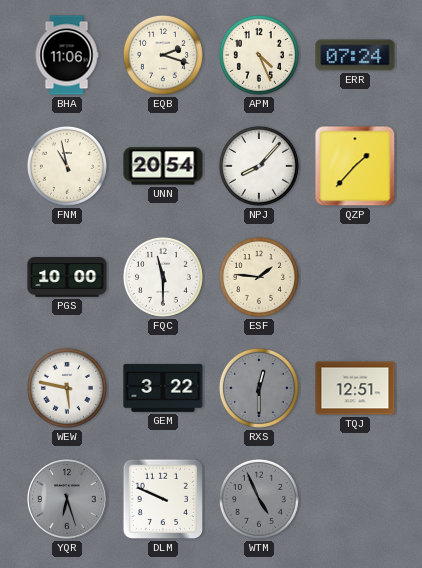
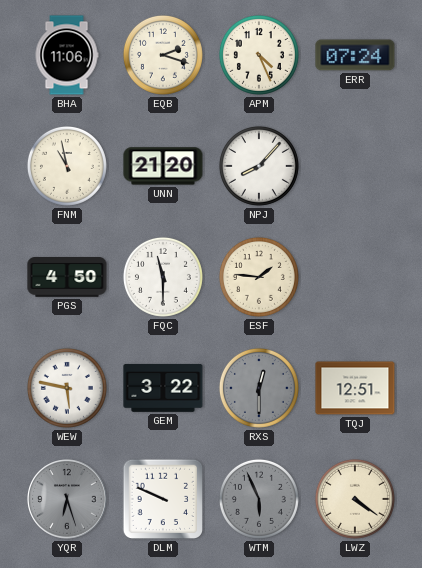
UNN: 20:54 -> 21:20 (163, 166)
QZP: 1:37 -> none (355, 166)
PGS: 10:00 -> 4:50 (67, 278)
WTM: 4:56 -> 5:56 (259, 499)
LWZ: none -> 4:21 (355, 499)
